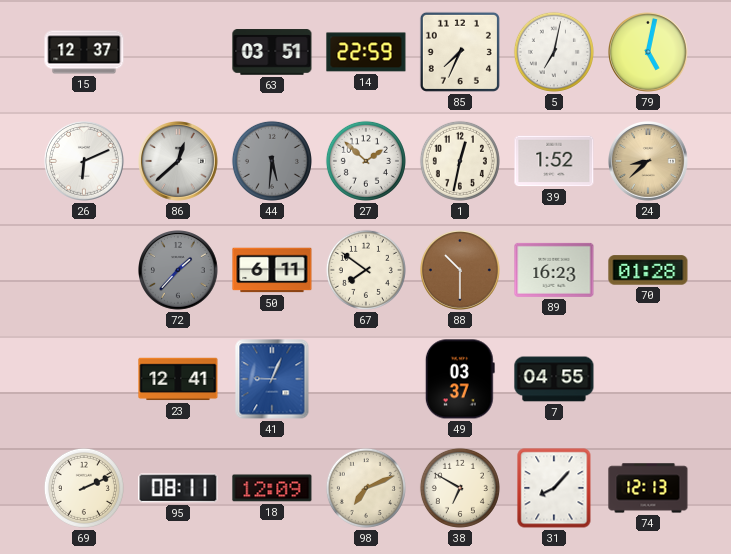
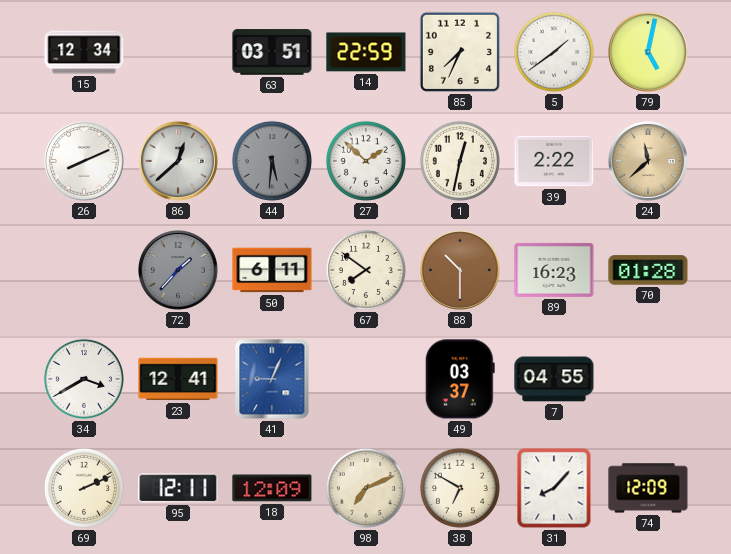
15: 12:37 -> 12:34 (84, 52)
5: 7:02 -> 1:39 (554, 52)
26: 6:11 -> 8:11 (85, 162)
39: 1:52 -> 2:22 (554, 161)
24: 8:38 -> 11:38 (649, 162)
34: none -> 3:40 (84, 379)
95: 08:11 -> 12:11 (178, 488)
74: 12:13 -> 12:09 (648, 488)
